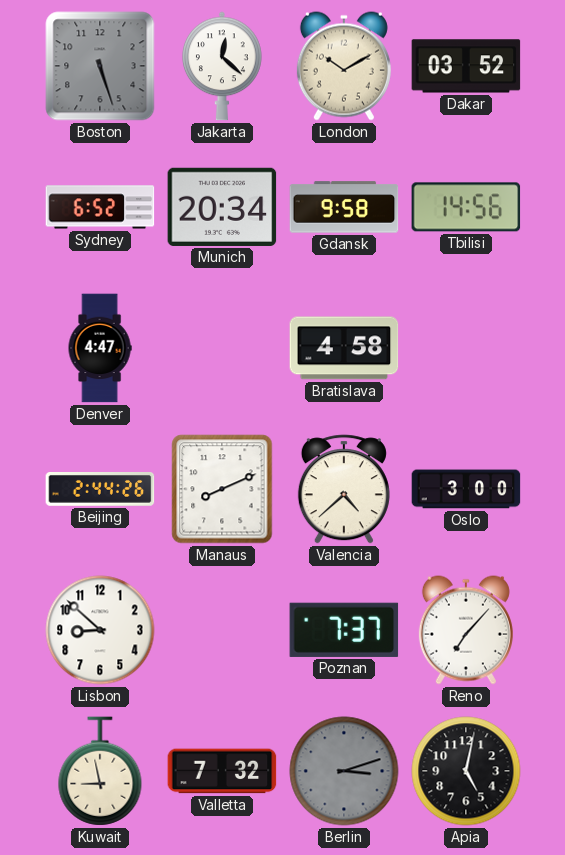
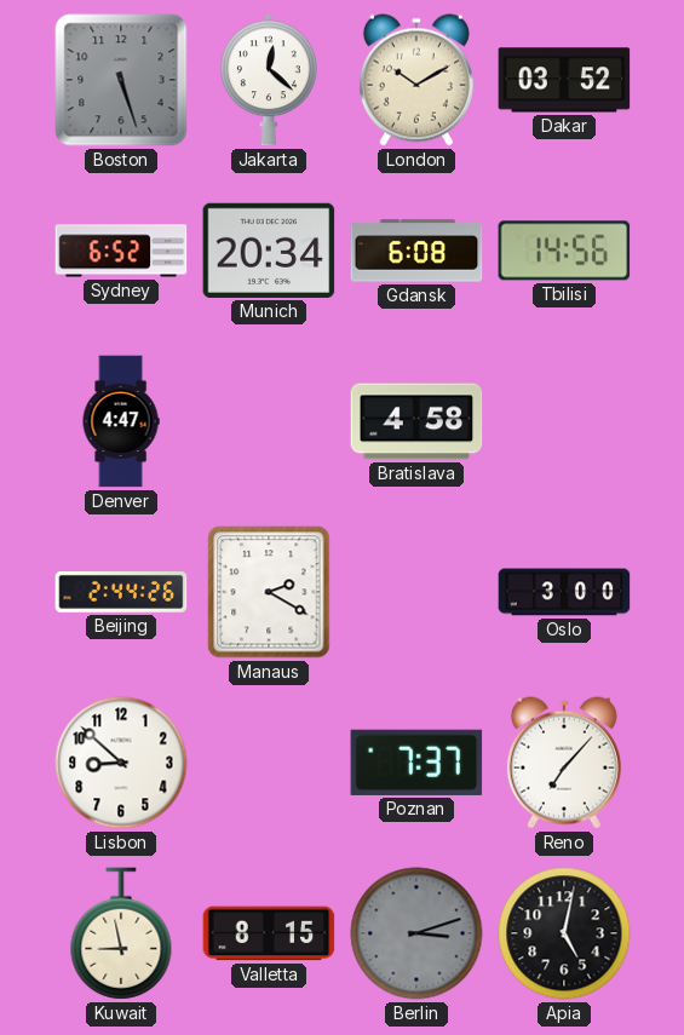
Gdansk: 9:58 -> 6:08 (416, 251)
Manaus: 8:11 -> 2:20 (269, 592)
Valencia: 4:38 -> none (344, 489)
Valletta: 7:32 -> 8:15 (269, 933)
